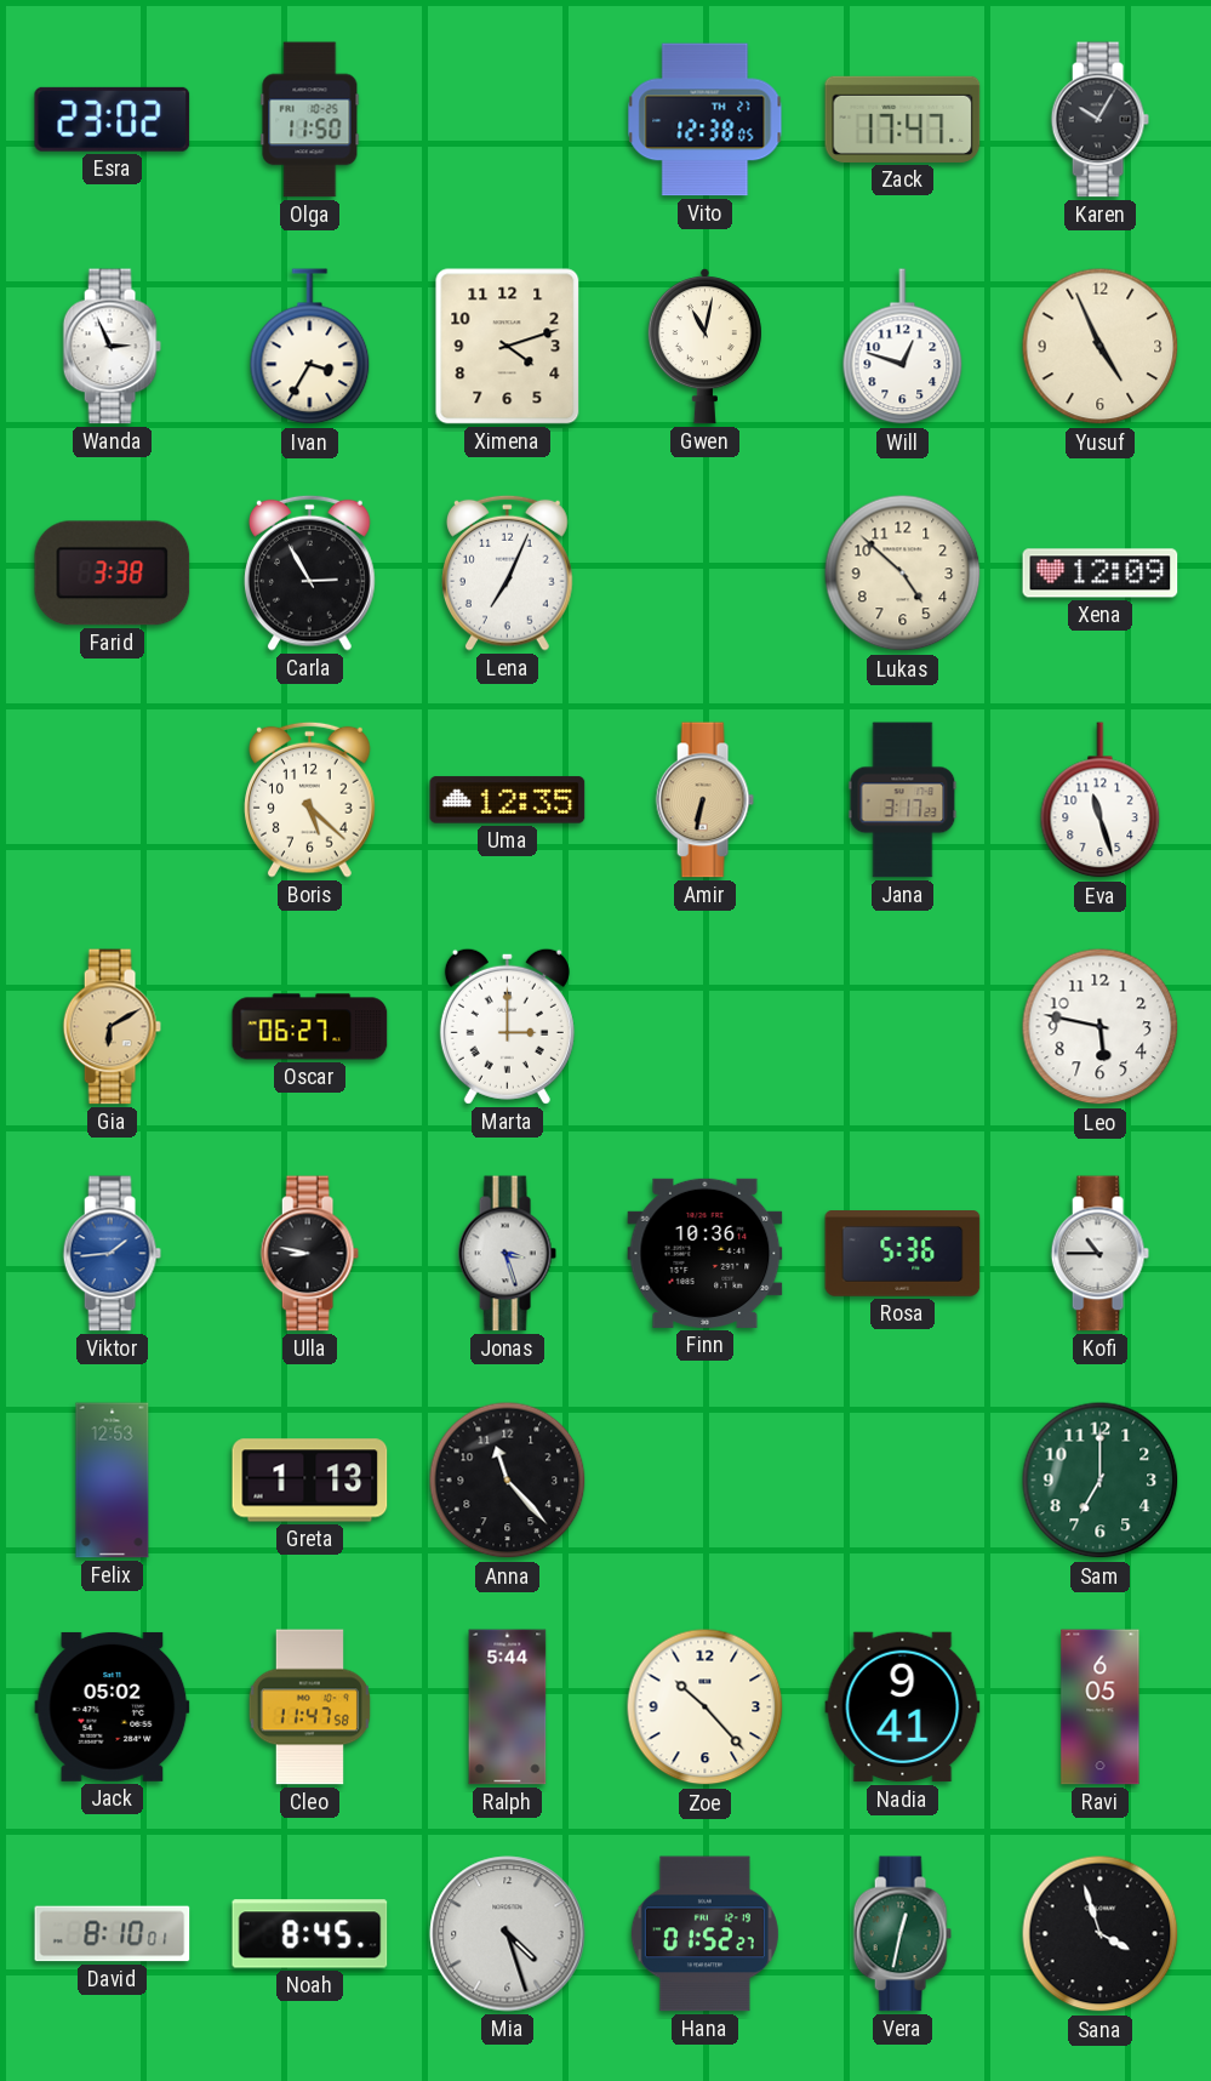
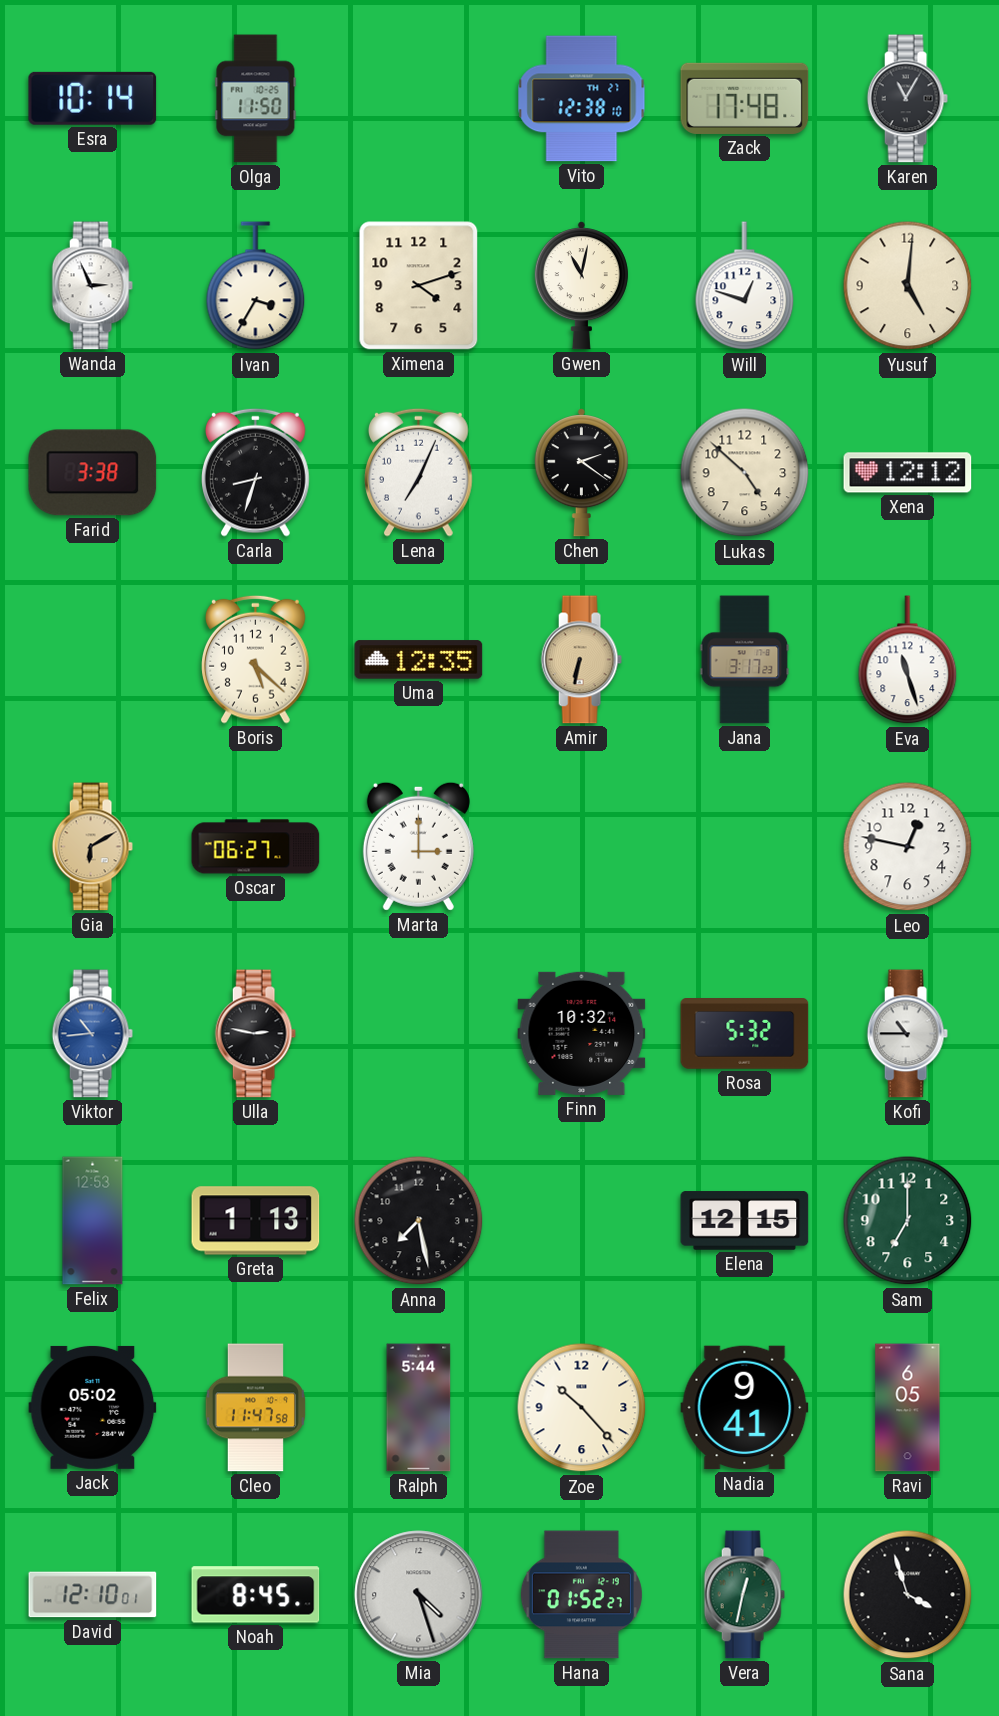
Esra: 23:02 -> 10:14 (93, 98)
Vito: 12:38:05 -> 12:38:10 (582, 99)
Zack: 17:47 -> 17:48 (745, 98)
Karen: 10:05 -> 11:05 (907, 99)
Yusuf: 4:56 -> 5:01 (908, 286)
Carla: 2:55 -> 8:33 (256, 472)
Chen: none -> 2:21 (581, 473)
Xena: 12:09 -> 12:12 (908, 473)
Leo: 5:47 -> 12:47 (908, 847)
Viktor: 1:44 -> 10:44 (92, 1034)
Ulla: 8:47 -> 2:47 (255, 1034)
Jonas: 3:27 -> none (507, 1254)
Finn: 10:36 -> 10:32 (582, 1033)
Rosa: 5:36 -> 5:32 (745, 1034)
Anna: 11:23 -> 7:28 (419, 1221)
Elena: none -> 12:15 (745, 1221)
David: 8:10 -> 12:10 (93, 1595)
